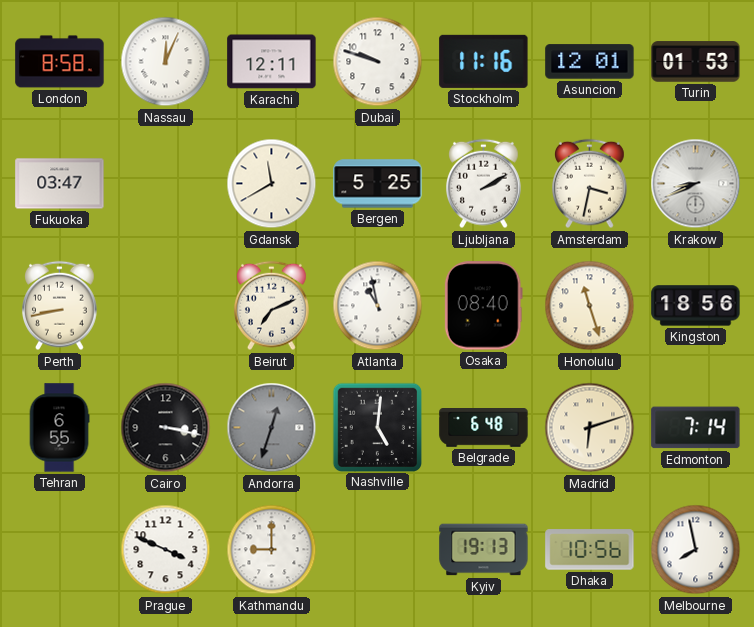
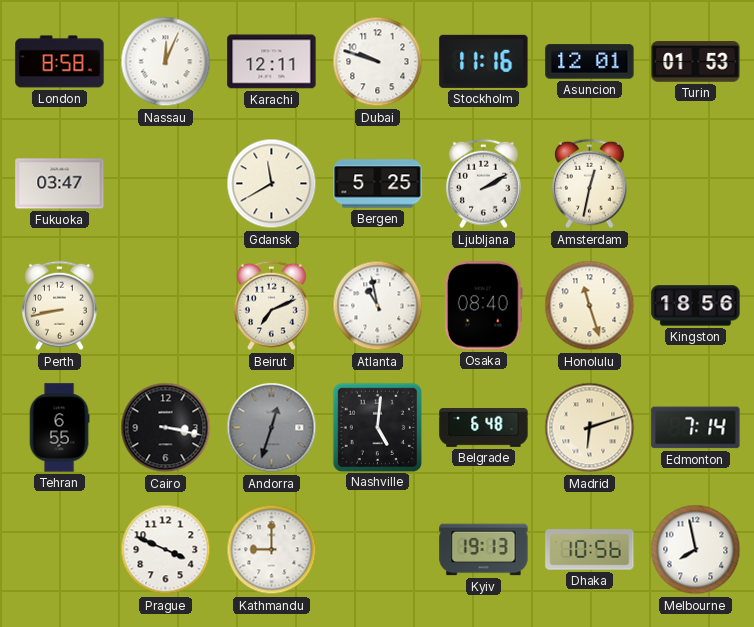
Amsterdam: 3:32 -> 12:32 (590, 184)
Krakow: 8:41 -> none (696, 184)
